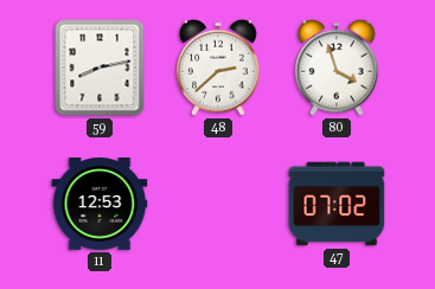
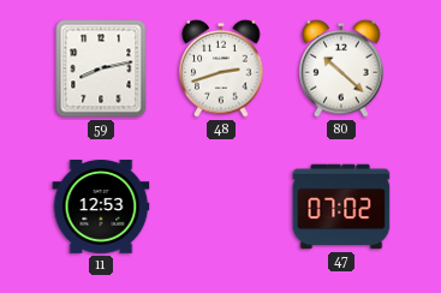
48: 2:38 -> 2:42 (221, 68)
80: 3:57 -> 10:22 (341, 68)
